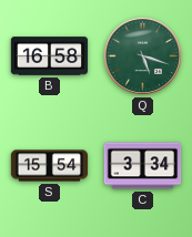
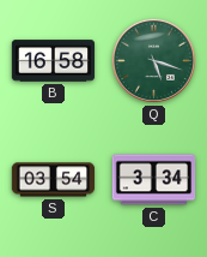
S: 15:54 -> 03:54 (54, 180)
